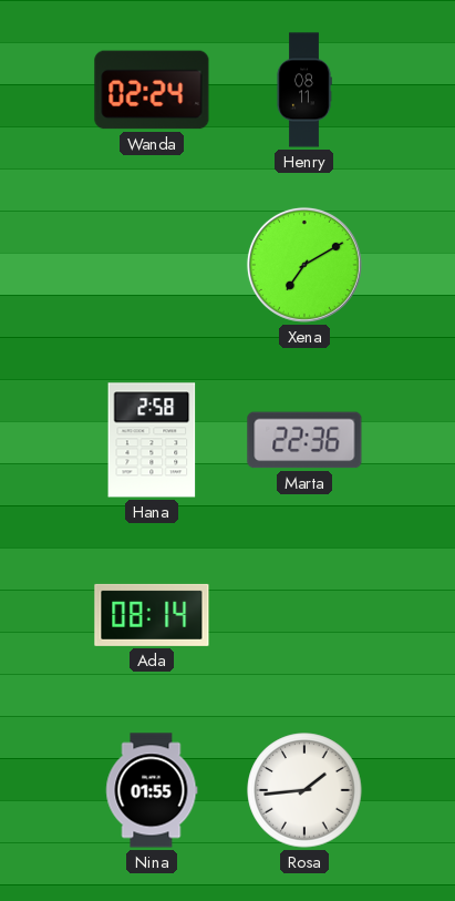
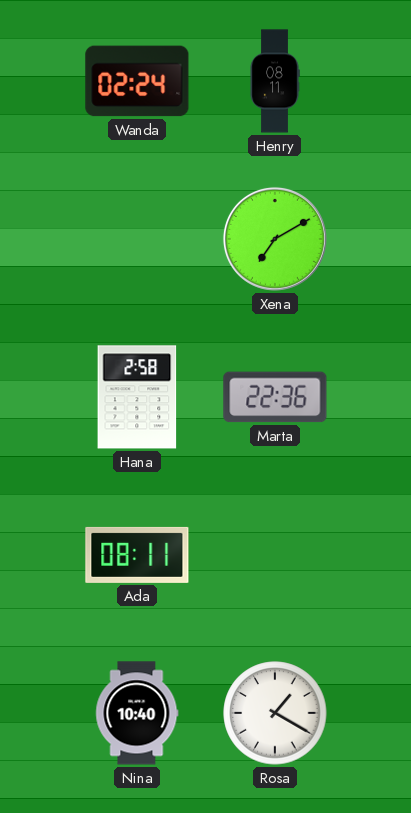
Ada: 08:14 -> 08:11 (137, 555)
Nina: 01:55 -> 10:40 (137, 713)
Rosa: 1:44 -> 1:20 (275, 713)
